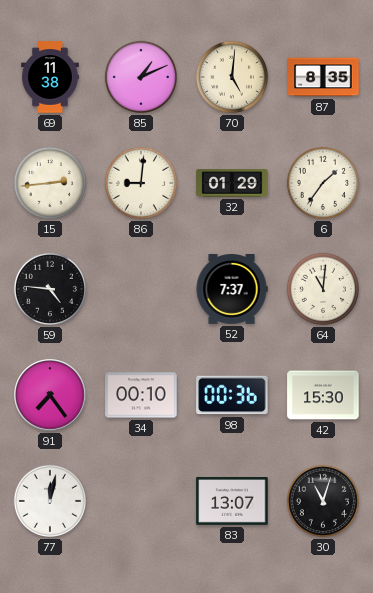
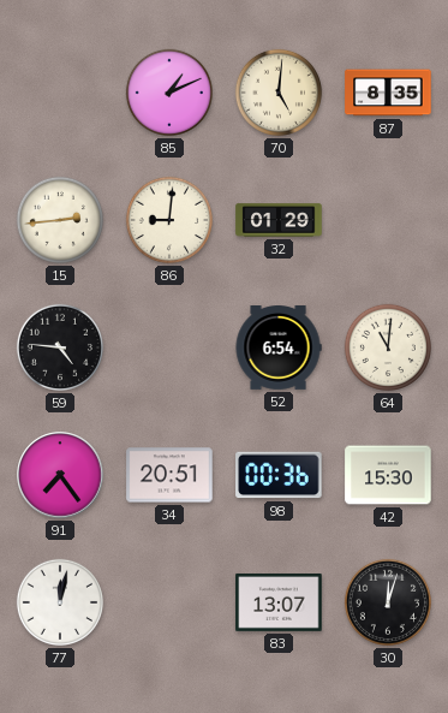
69: 11:38 -> none (51, 77)
6: 1:36 -> none (323, 183)
52: 7:37 -> 6:54 (279, 349)
34: 00:10 -> 20:51 (169, 475)
30: 11:03 -> 12:03 (388, 602)
